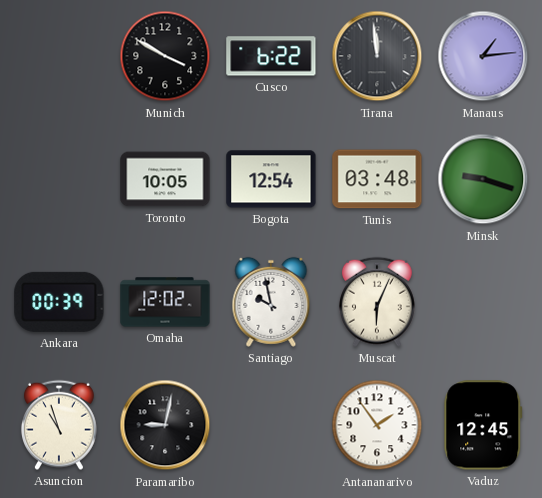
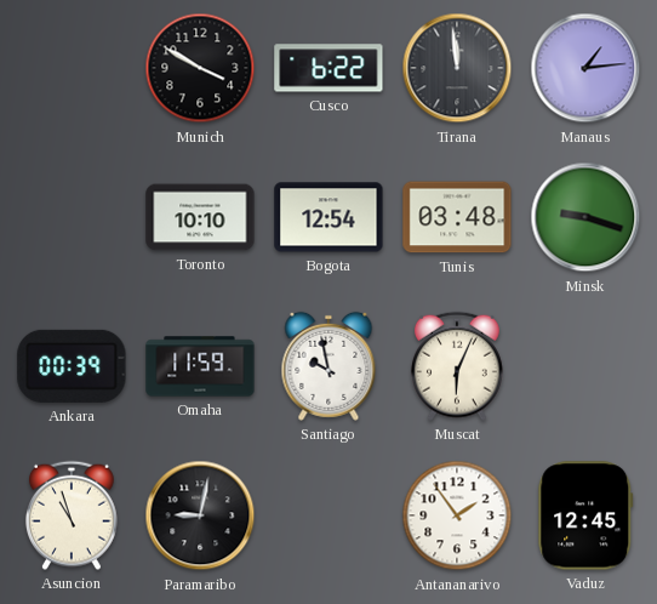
Toronto: 10:05 -> 10:10 (200, 217)
Omaha: 12:02 -> 11:59 (200, 366)
